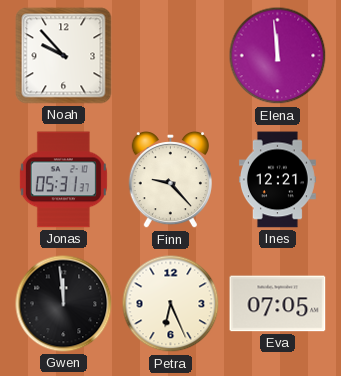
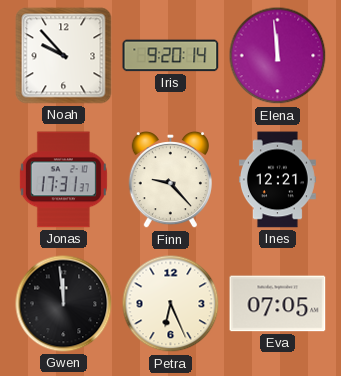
Iris: none -> 9:20 (171, 56)
Jonas: 05:31 -> 17:31 (63, 180)
